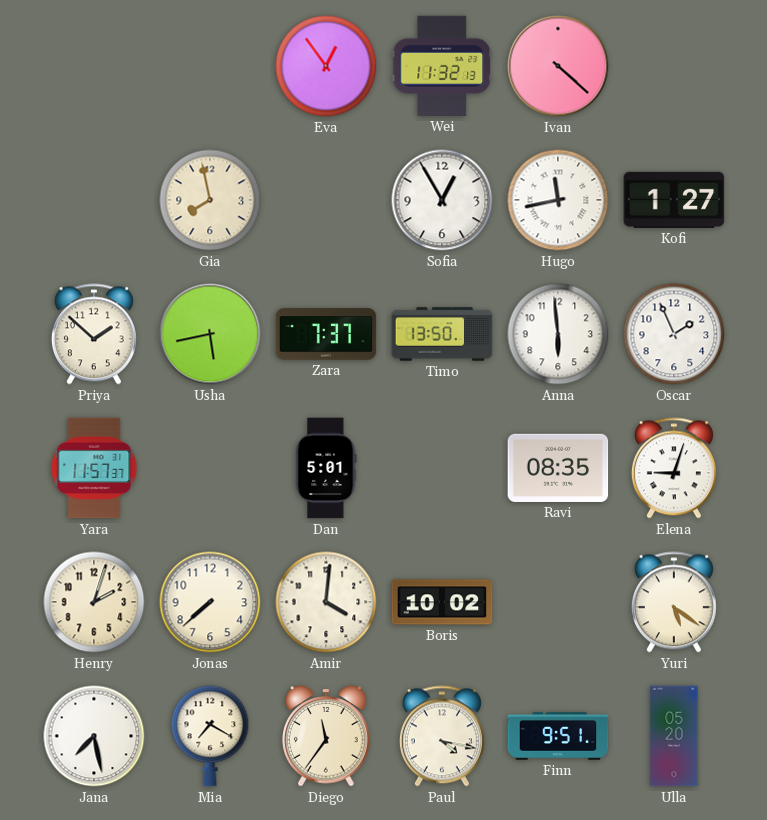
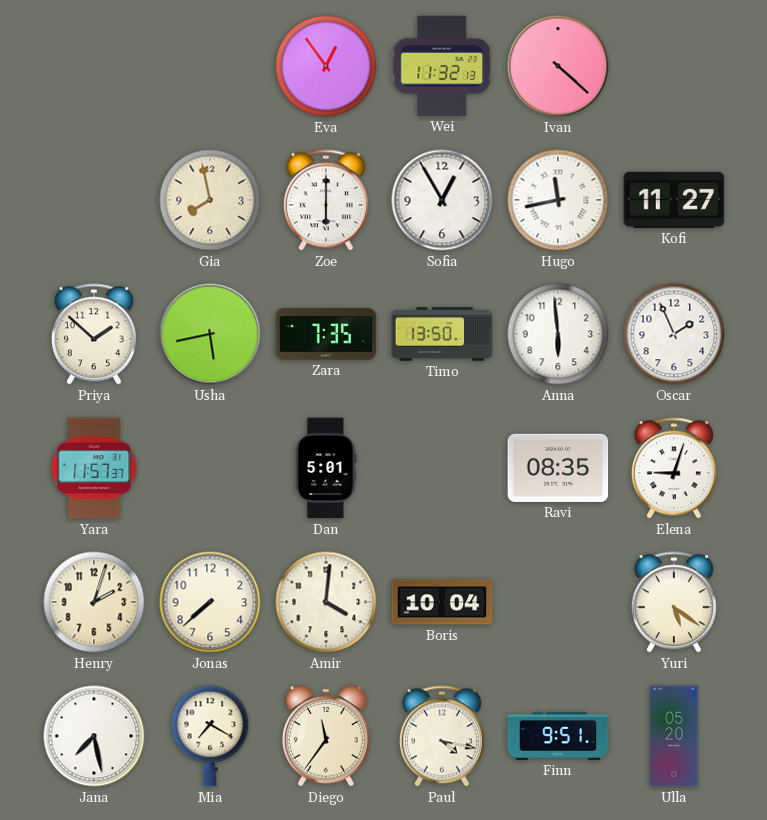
Zoe: none -> 6:00 (326, 200)
Kofi: 1:27 -> 11:27 (674, 200)
Zara: 7:37 -> 7:35 (326, 334)
Boris: 10:02 -> 10:04 (442, 602)
